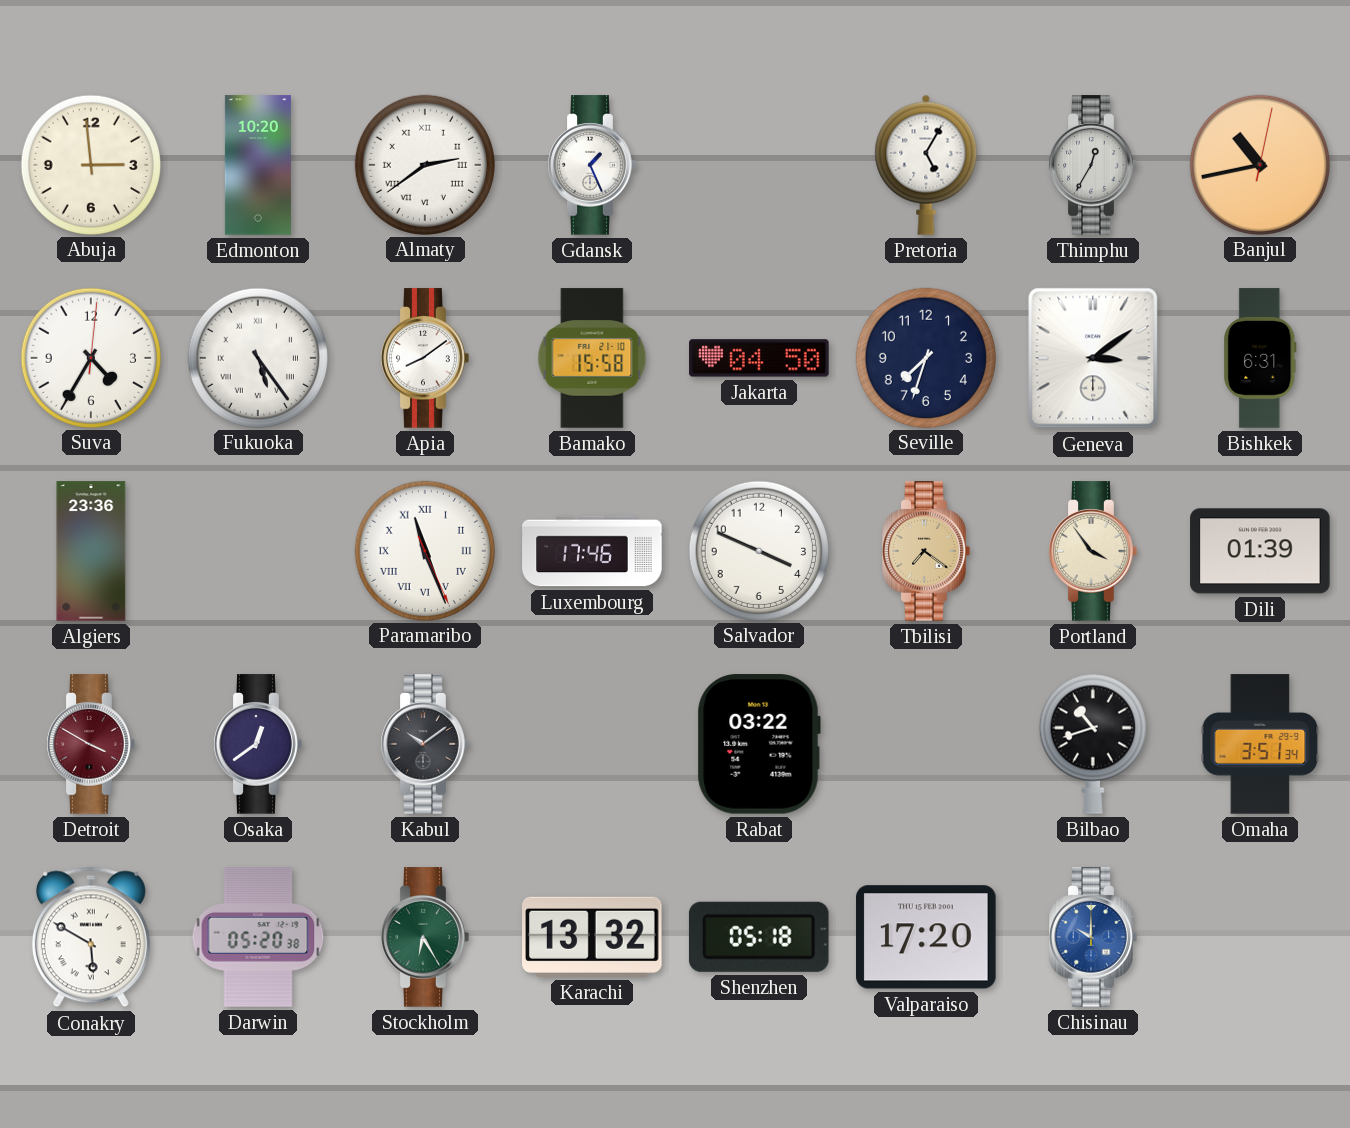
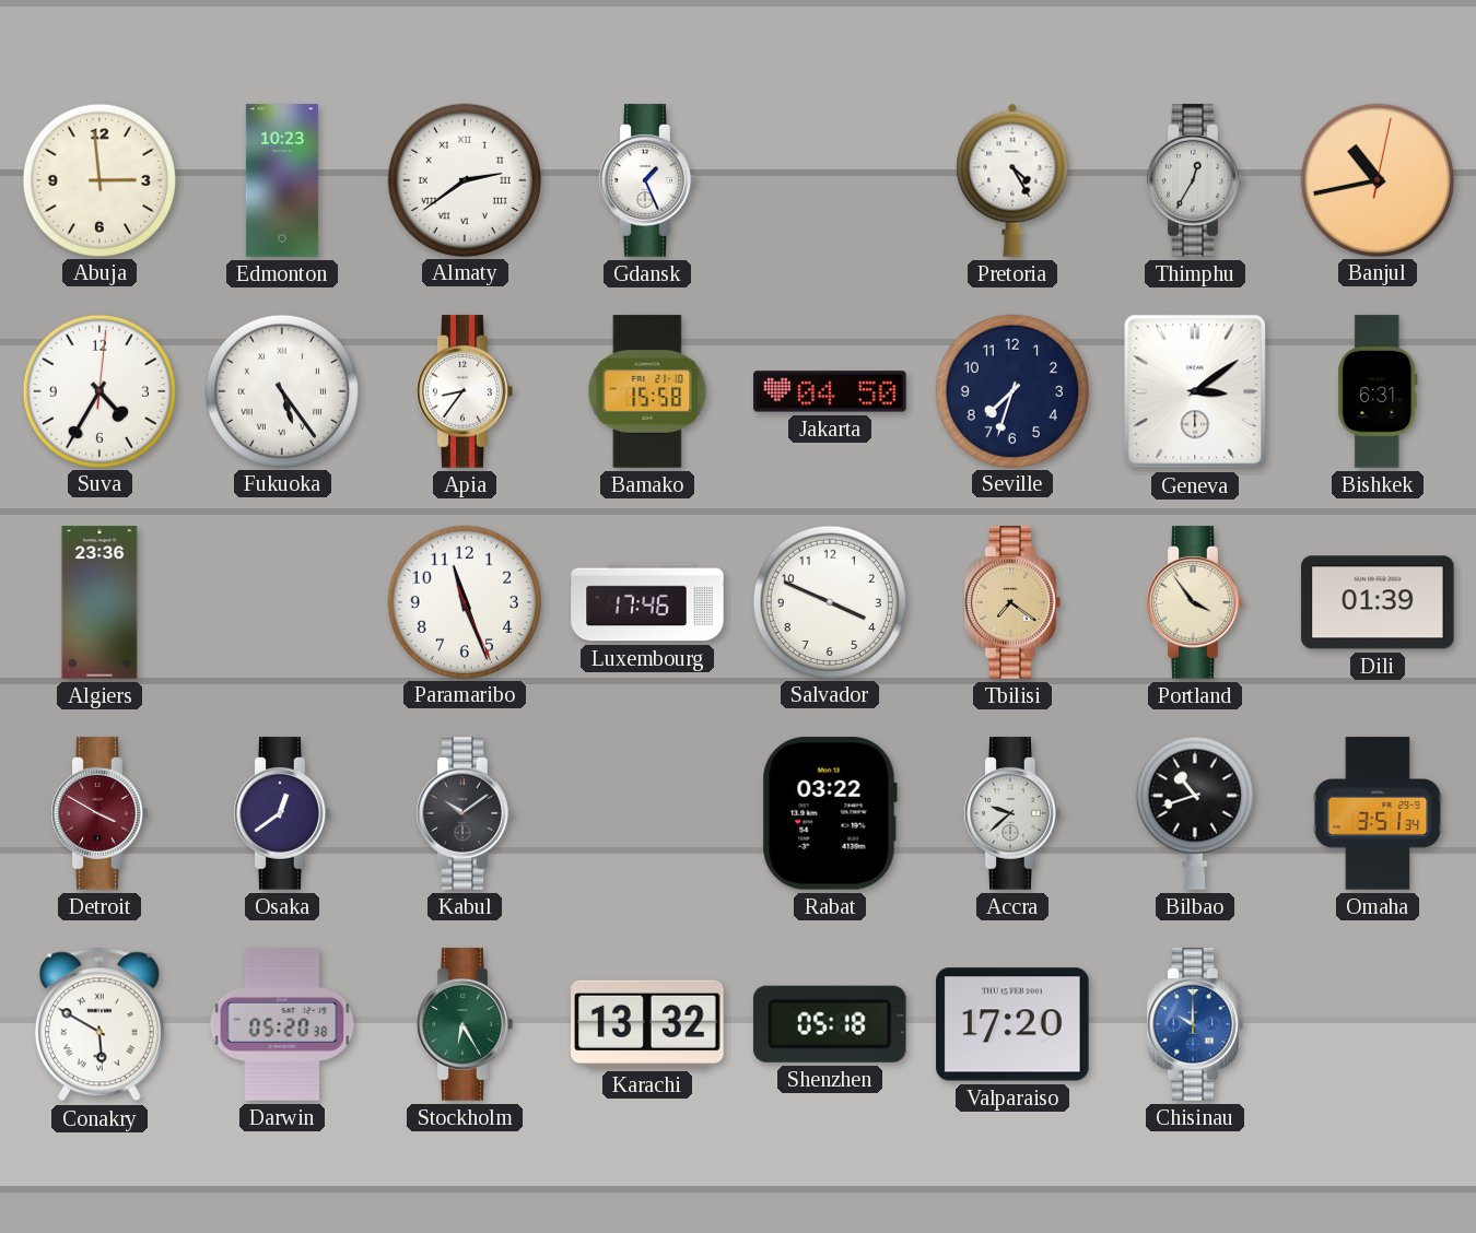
Edmonton: 10:20 -> 10:23 (282, 180)
Pretoria: 5:05 -> 4:25 (1012, 180)
Apia: 8:09 -> 8:36 (465, 391)
Paramaribo numerals: Roman -> Arabic (464, 601)
Accra: none -> 9:38 (1012, 813)
